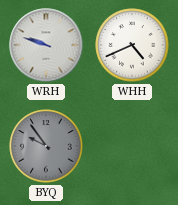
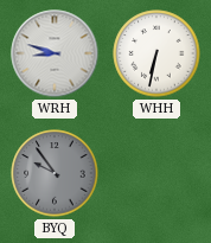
WRH: 9:48 -> 8:48 (55, 53)
WHH: 4:41 -> 6:32 (156, 53)
